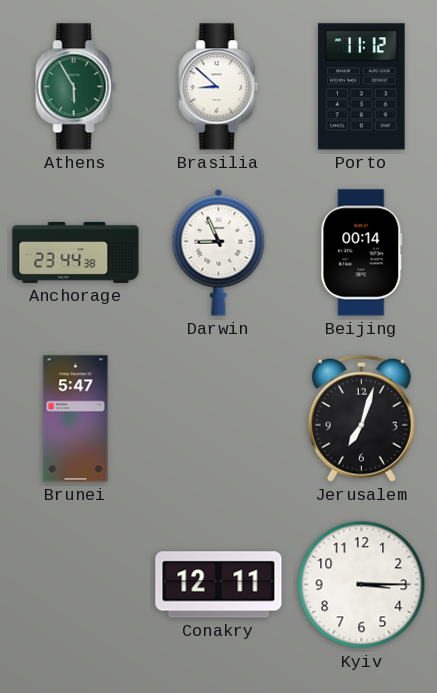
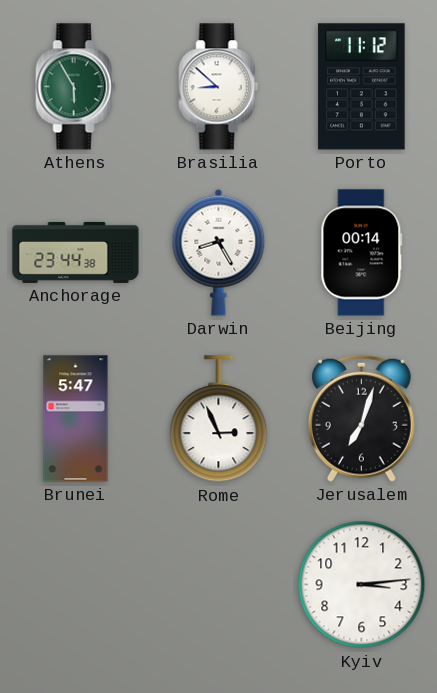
Darwin: 8:56 -> 8:25 (219, 252)
Rome: none -> 2:56 (219, 419)
Conakry: 12:11 -> none (219, 585)
Kyiv: 3:15 -> 3:14 (362, 585)
